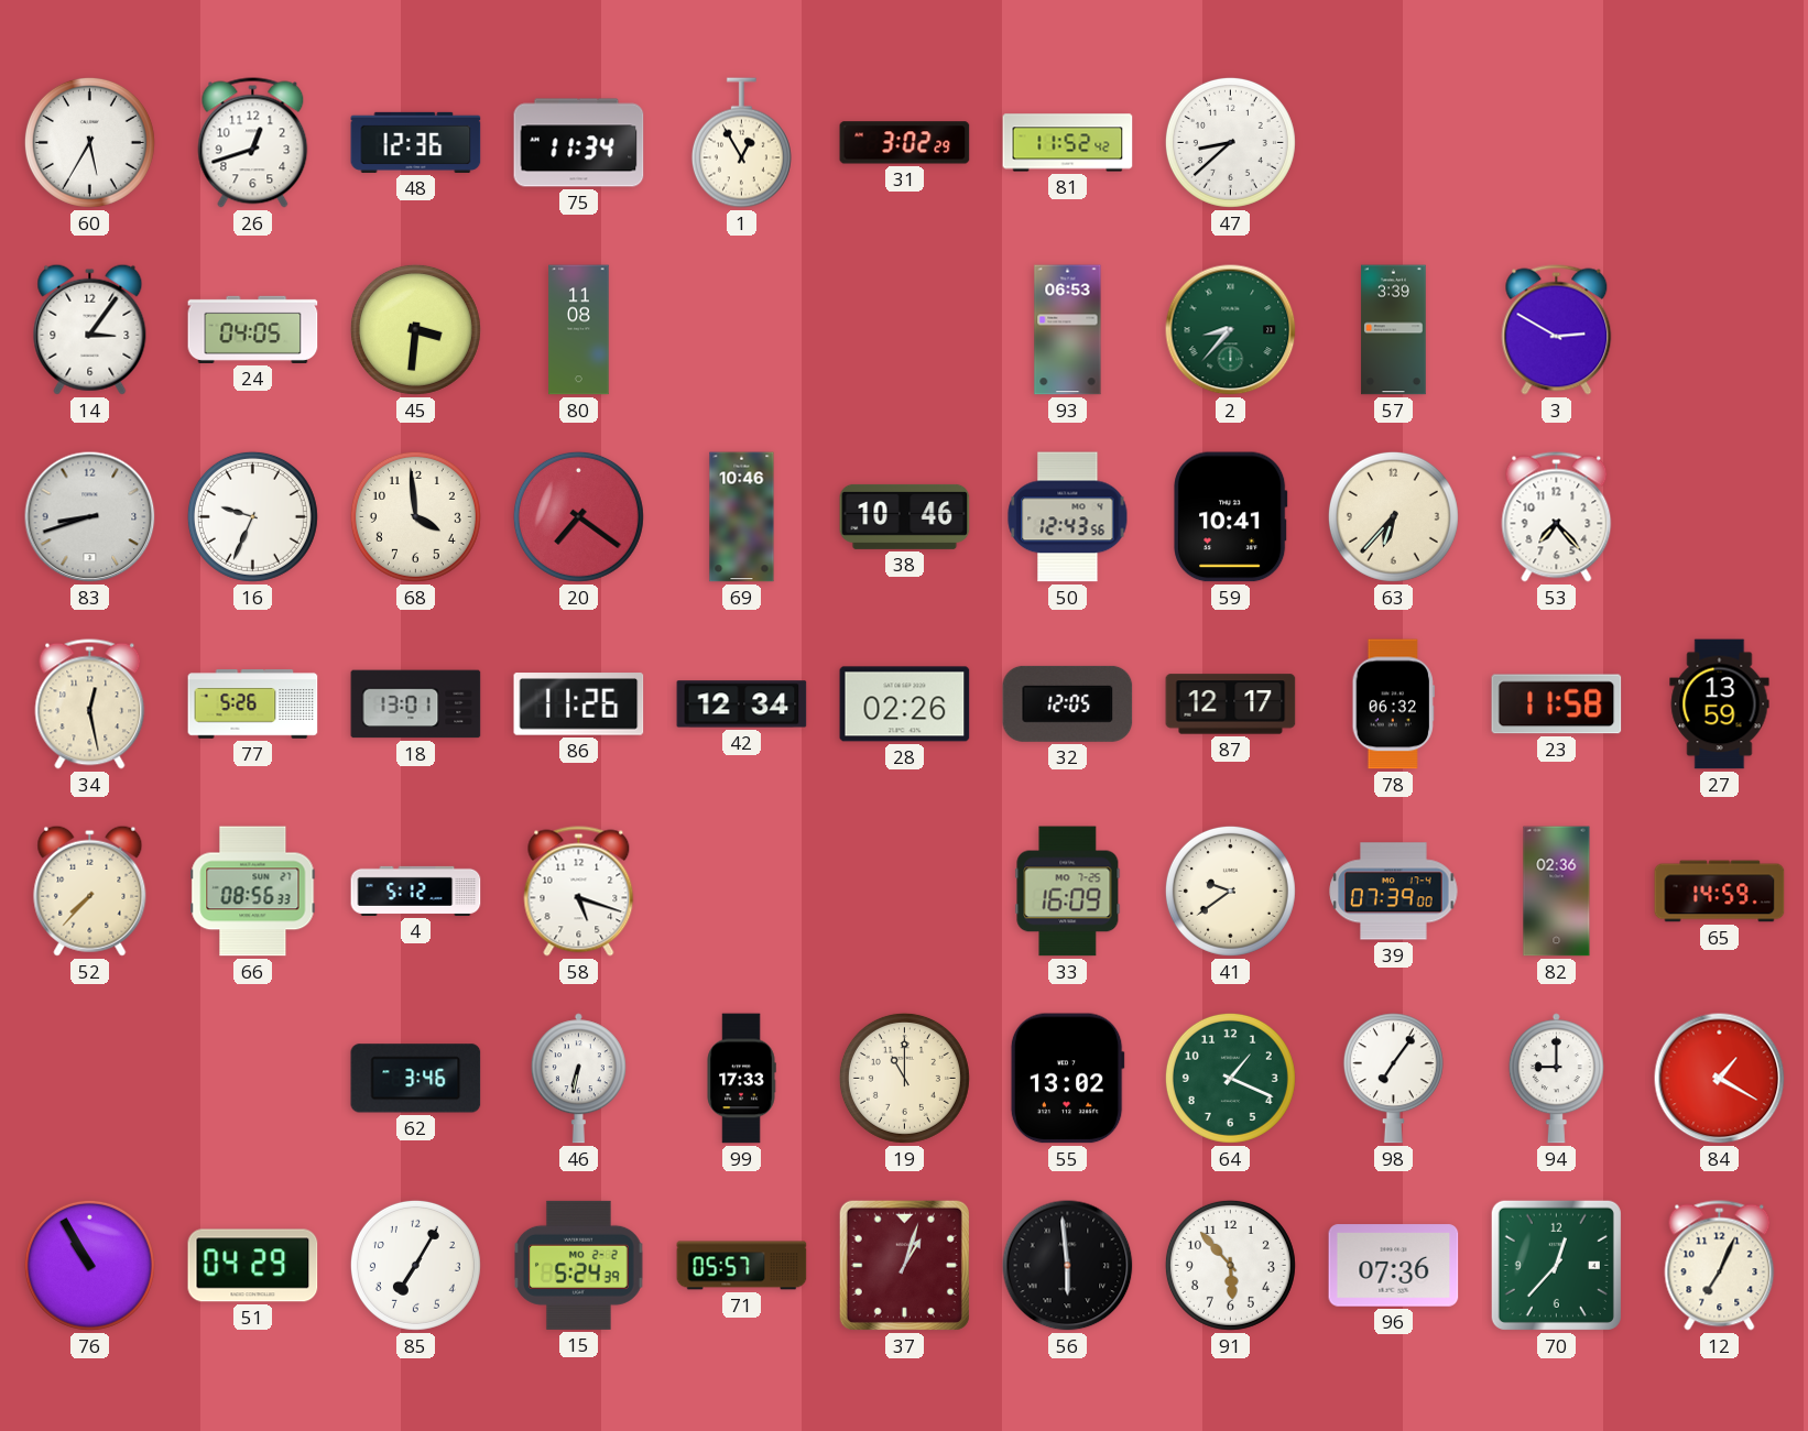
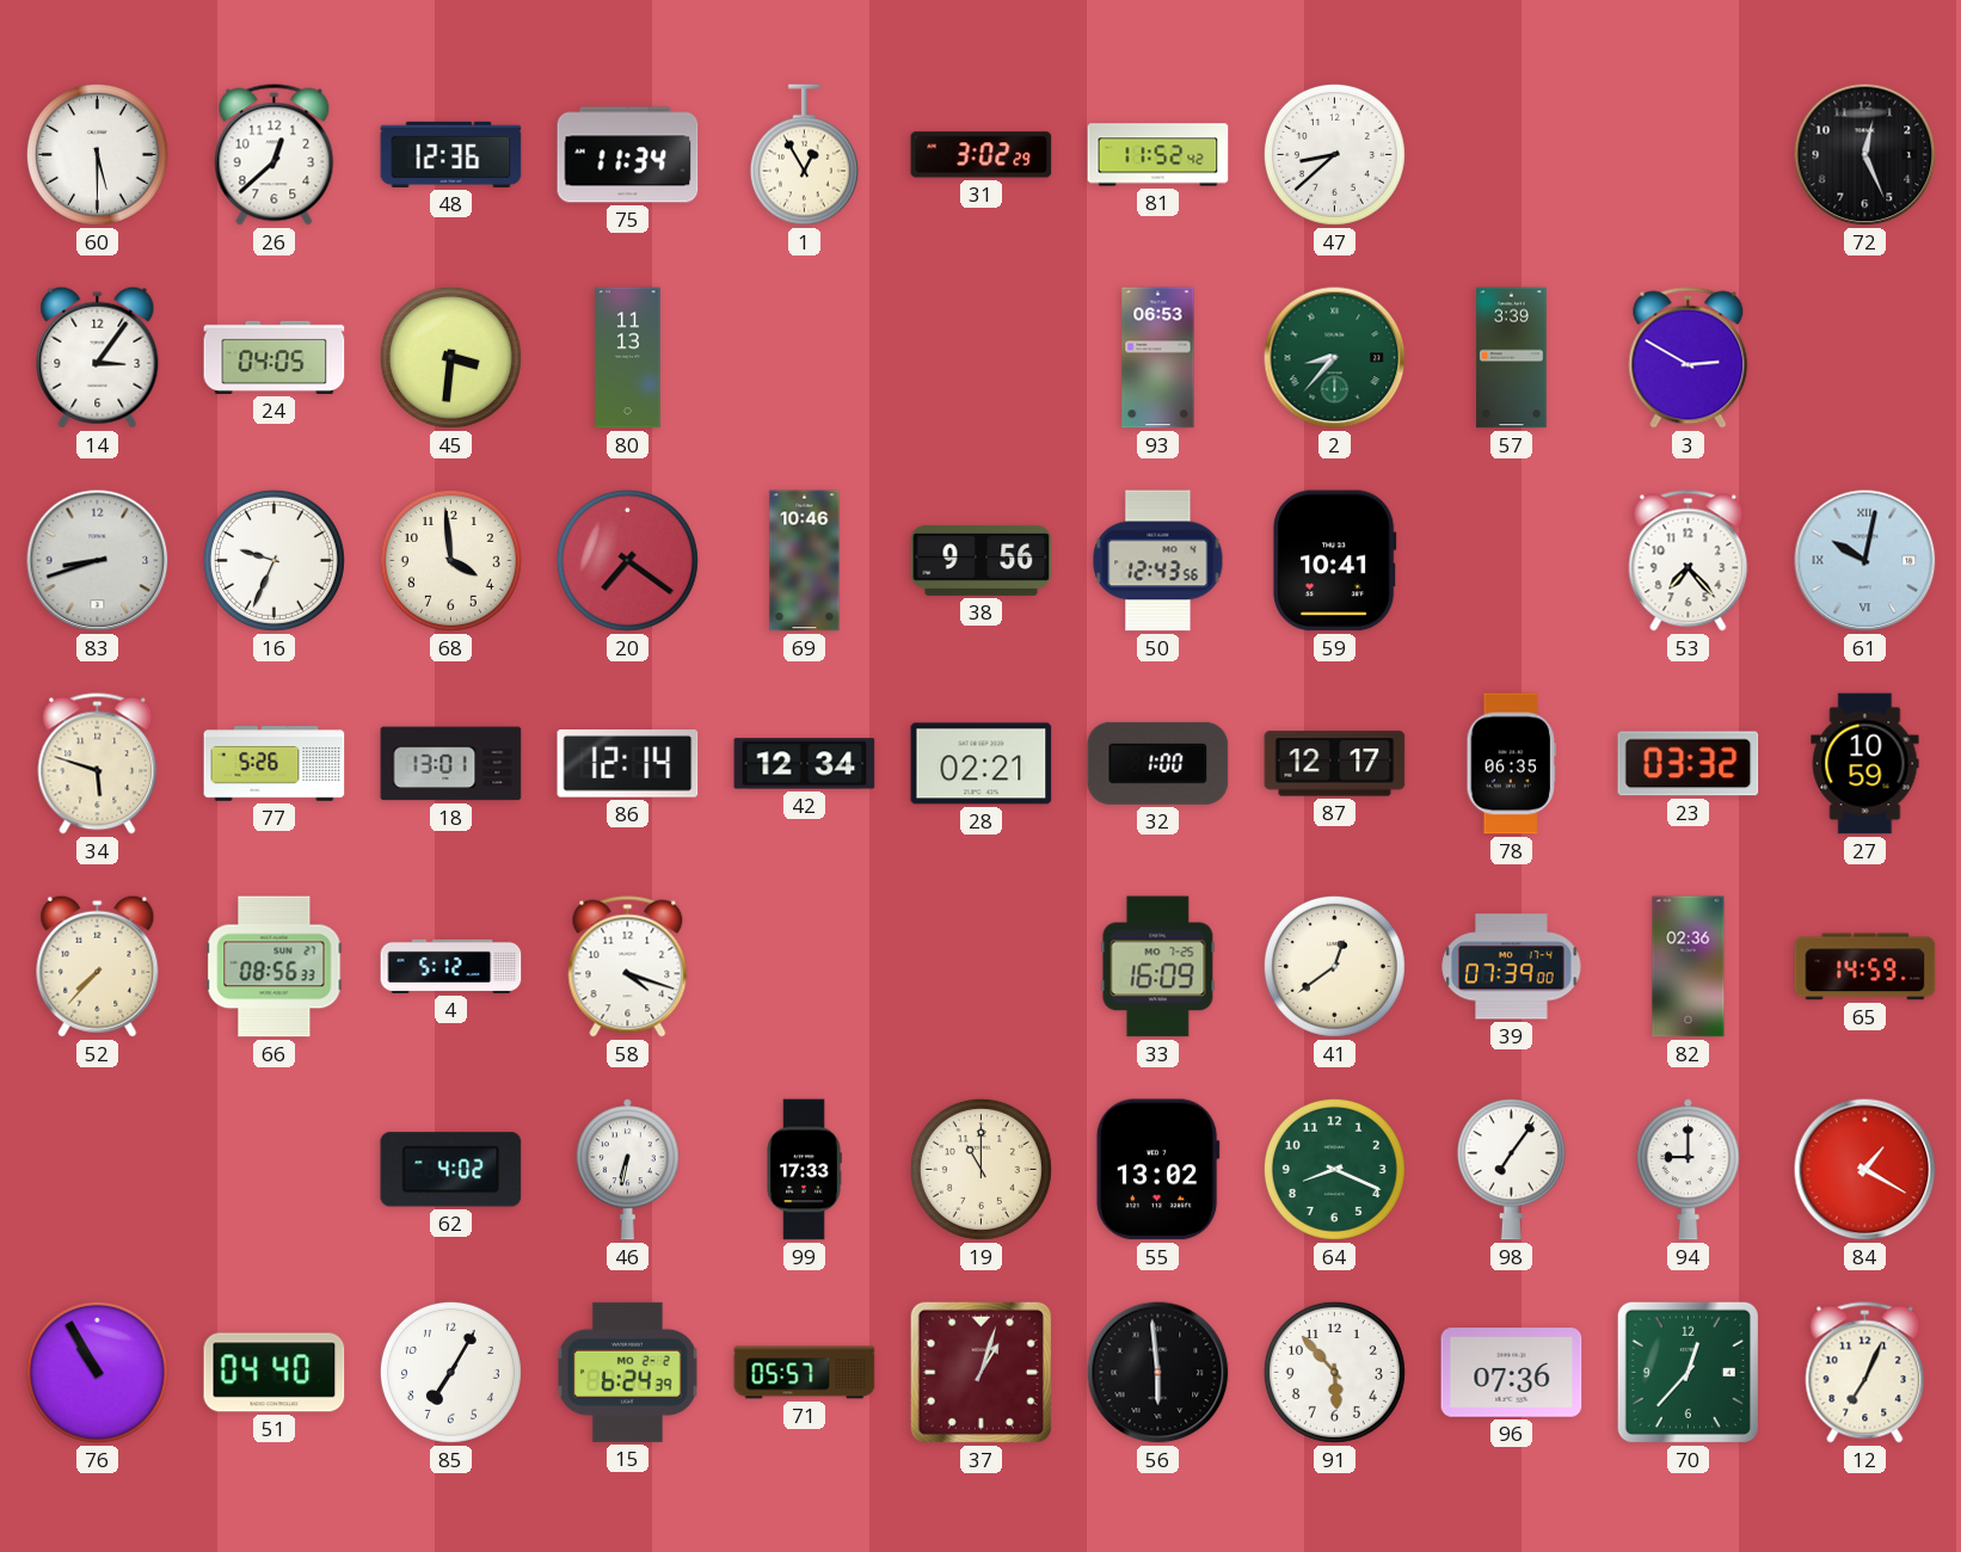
60: 5:35 -> 5:30 (97, 154)
26: 12:42 -> 12:38 (275, 155)
72: none -> 12:26 (1865, 155)
80: 11:08 -> 11:13 (628, 358)
38: 10:46 -> 9:56 (982, 560)
63: 6:37 -> none (1393, 516)
61: none -> 10:02 (1865, 561)
34: 12:28 -> 5:48 (98, 764)
86: 11:26 -> 12:14 (628, 764)
28: 02:26 -> 02:21 (982, 764)
32: 12:05 -> 1:00 (1158, 763)
78: 06:32 -> 06:35 (1511, 764)
23: 11:58 -> 03:32 (1689, 764)
27: 13:59 -> 10:59 (1865, 764)
58: 5:18 -> 4:18 (628, 967)
41: 9:39 -> 12:39 (1334, 966)
62: 3:46 -> 4:02 (451, 1170)
64: 1:19 -> 8:19 (1334, 1169)
51: 04:29 -> 04:40 (275, 1373)
15: 5:24 -> 6:24 (628, 1372)
